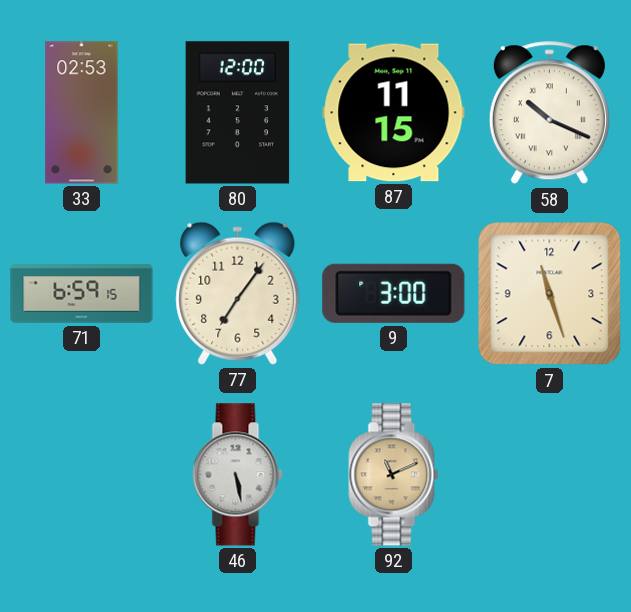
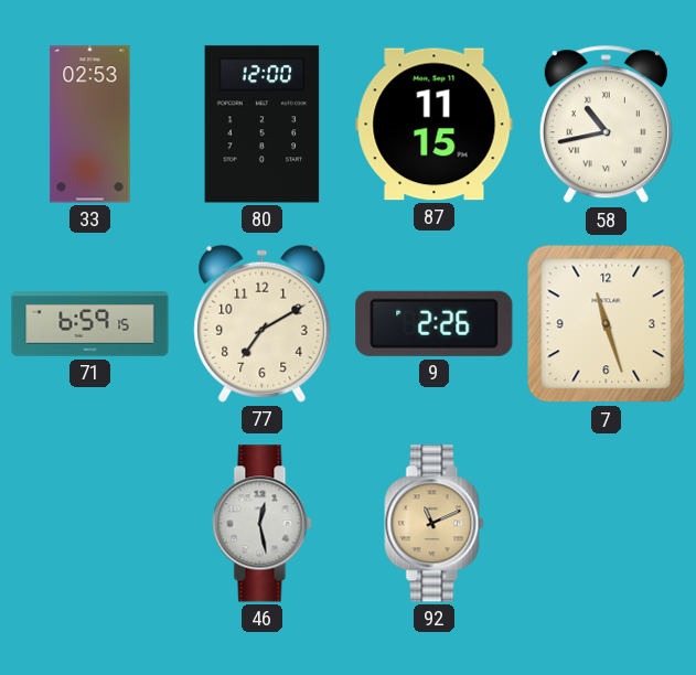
58: 10:19 -> 10:43 (606, 125)
77: 7:06 -> 7:10 (263, 323)
9: 3:00 -> 2:26 (435, 323)
46: 5:28 -> 12:28 (263, 524)
